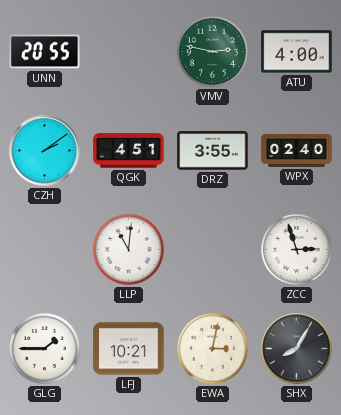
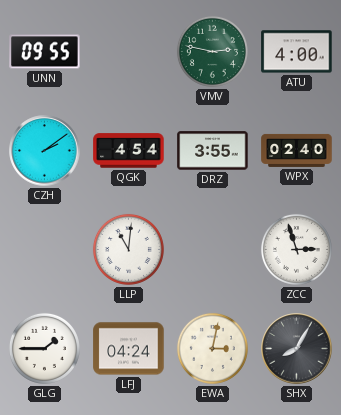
UNN: 20:55 -> 09:55 (45, 52)
QGK: 4:51 -> 4:54 (129, 151)
LFJ: 10:21 -> 04:24 (129, 349)
